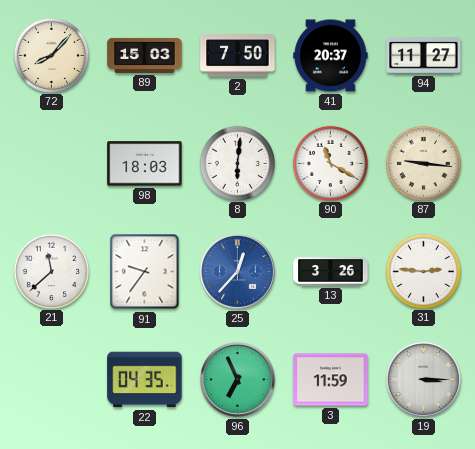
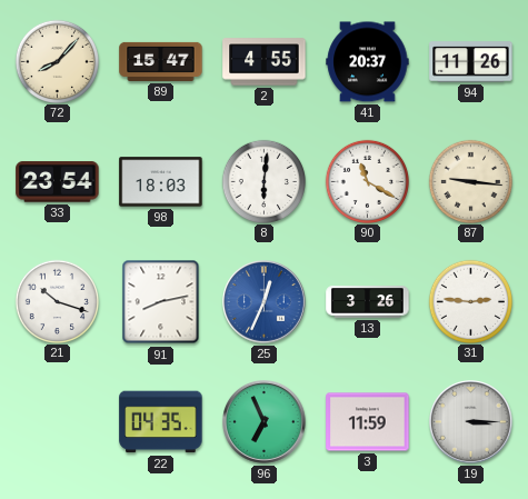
89: 15:03 -> 15:47 (161, 61)
2: 7:50 -> 4:55 (265, 62)
94: 11:27 -> 11:26 (471, 62)
33: none -> 23:54 (58, 182)
21: 11:38 -> 10:18 (57, 301)
91: 9:36 -> 8:13 (161, 302)
25: 12:37 -> 12:34 (265, 302)
